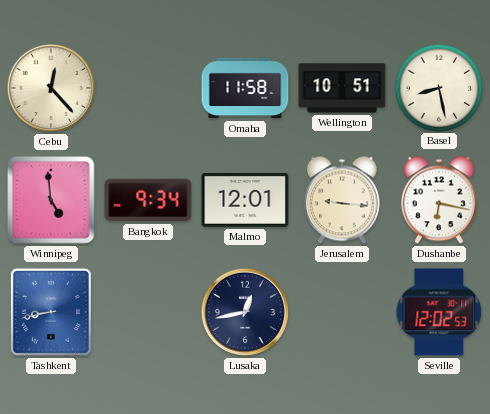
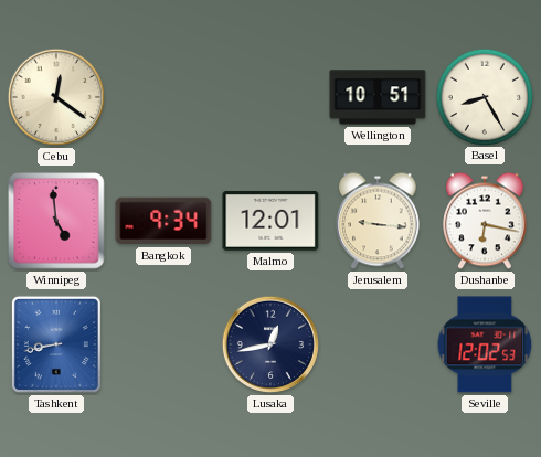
Cebu: 12:23 -> 12:21 (56, 97)
Omaha: 11:58 -> none (245, 88)
Basel: 8:28 -> 8:25 (484, 96)
